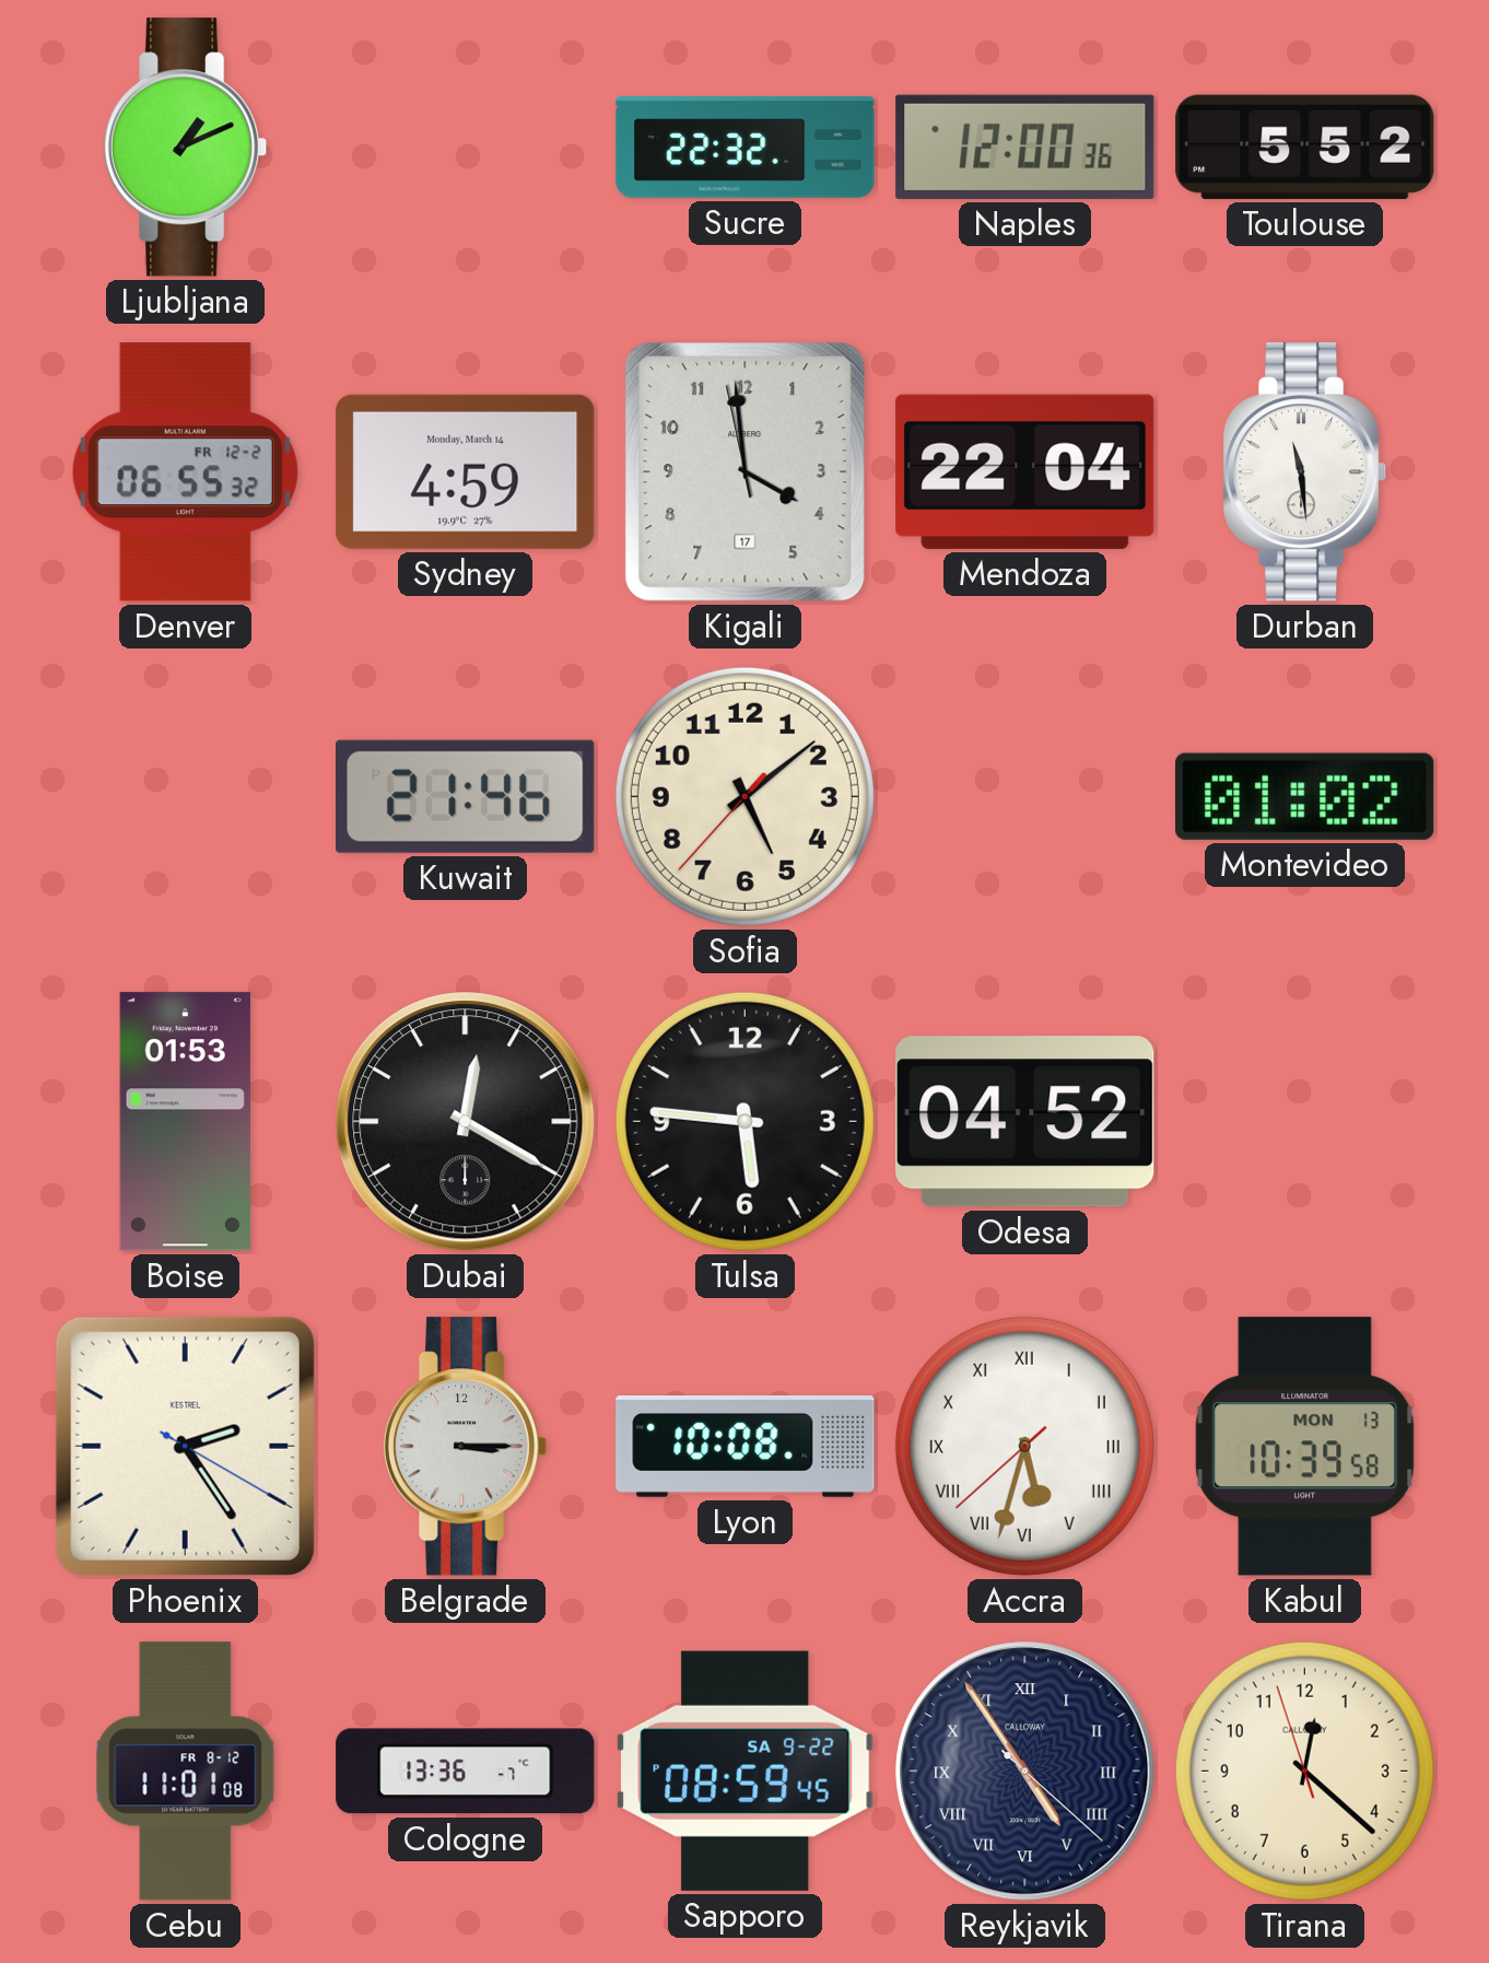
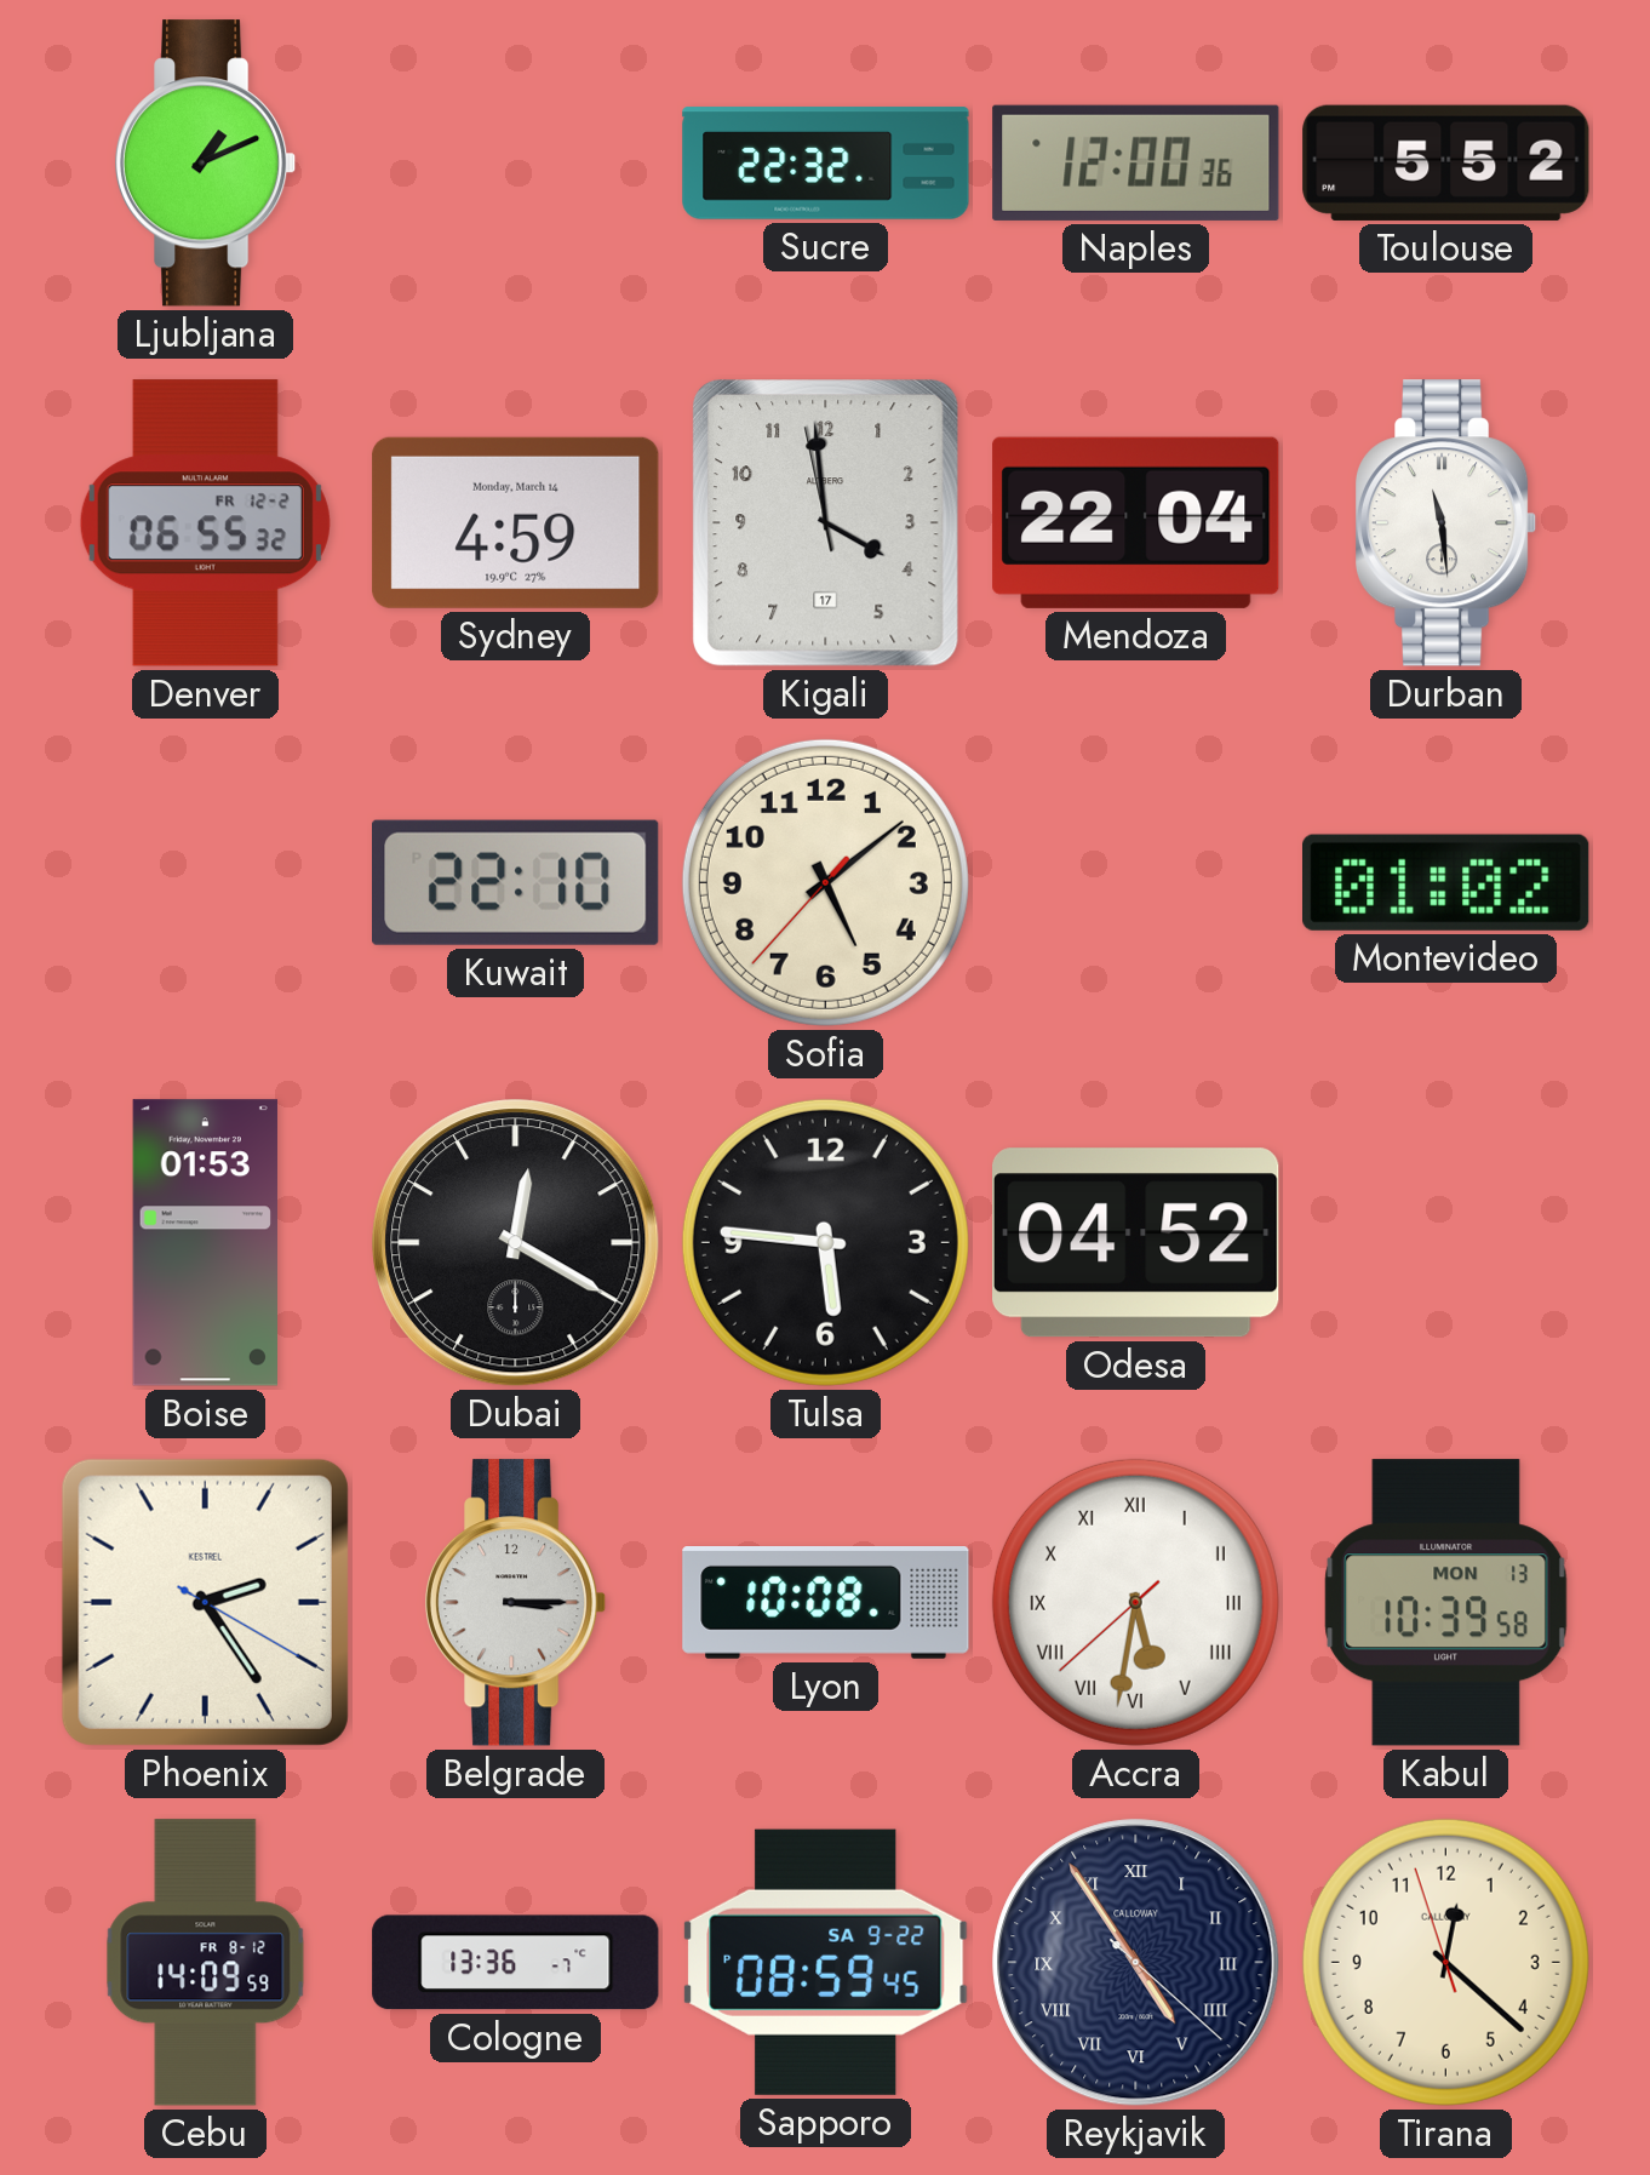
Kuwait: 21:46 -> 22:10 (516, 882)
Accra: 5:32 -> 5:31 (1135, 1602)
Cebu: 11:01 -> 14:09 (206, 1963)
